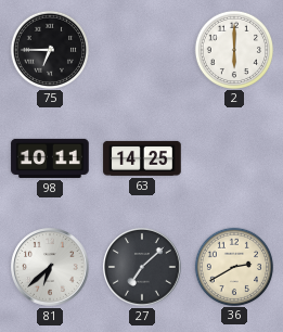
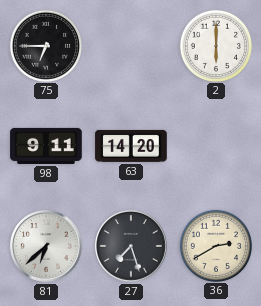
98: 10:11 -> 9:11 (46, 146)
63: 14:25 -> 14:20 (131, 146)
27: 7:08 -> 7:27 (131, 246)
